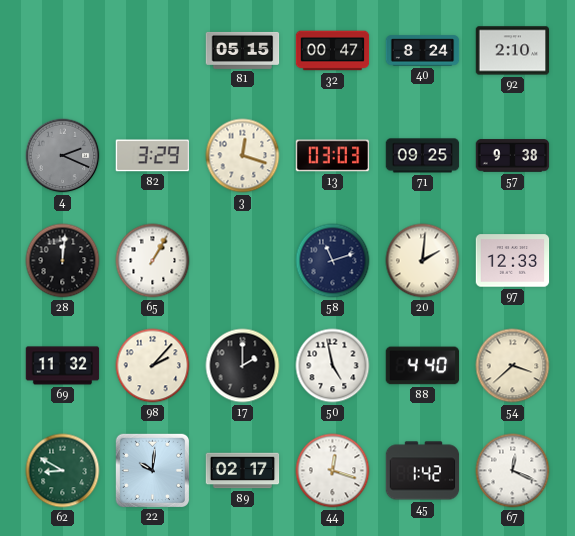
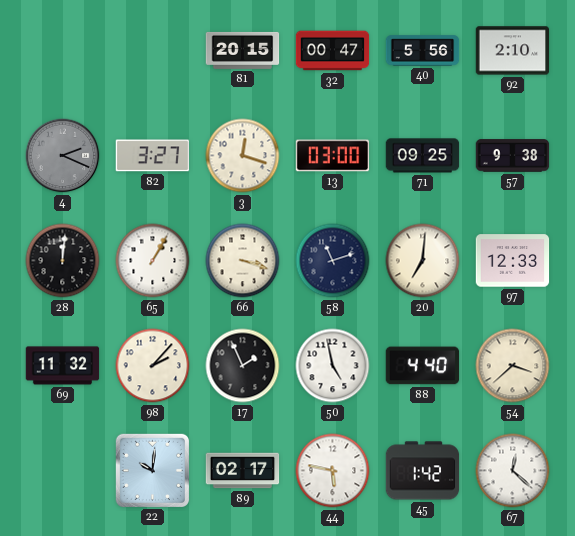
81: 05:15 -> 20:15 (243, 50)
40: 8:24 -> 5:56 (423, 51)
82: 3:29 -> 3:27 (153, 156)
13: 03:03 -> 03:00 (333, 156)
66: none -> 3:18 (243, 261)
20: 2:01 -> 7:01 (423, 261)
17: 2:00 -> 1:56 (243, 366)
62: 8:50 -> none (63, 471)
44: 12:18 -> 5:47 (333, 471)
67: 12:19 -> 12:22 (513, 471)
